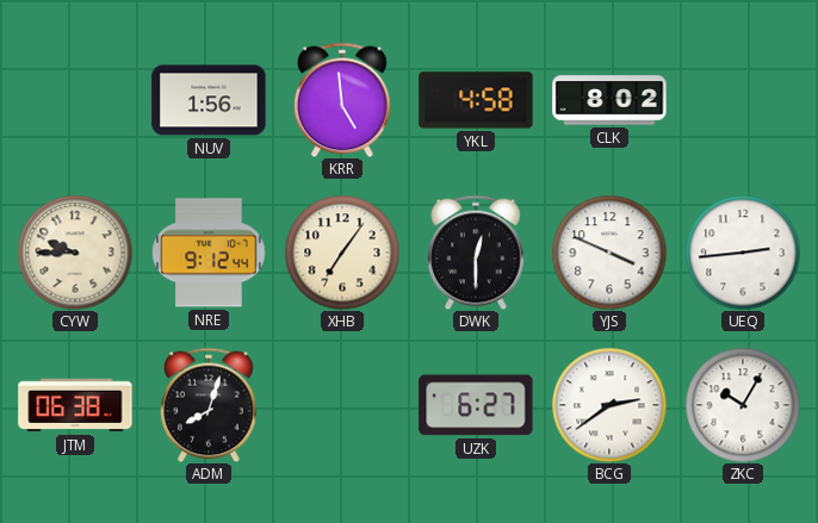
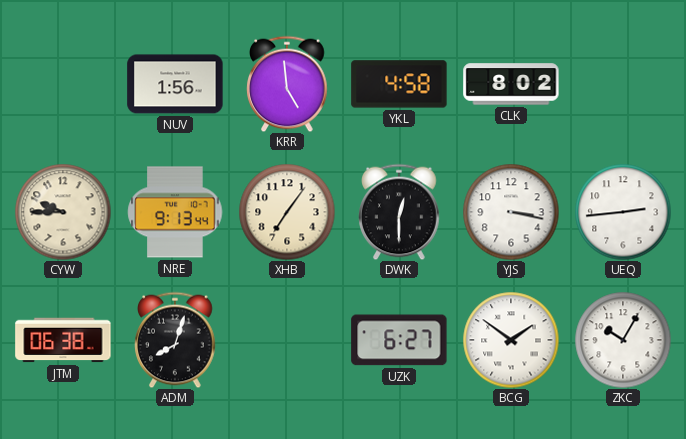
NRE: 9:12 -> 9:13 (175, 212)
YJS: 3:49 -> 3:17 (511, 212)
BCG: 2:39 -> 1:51 (511, 340)
